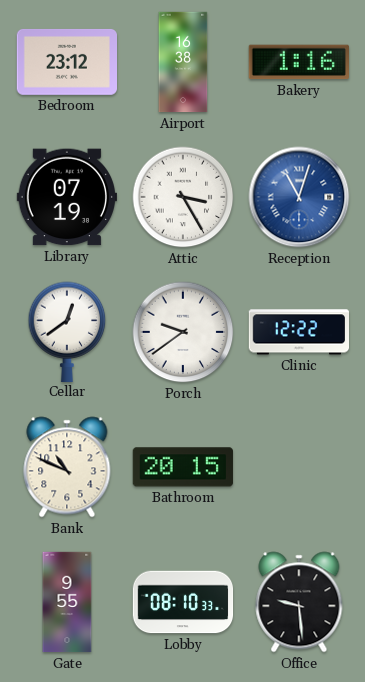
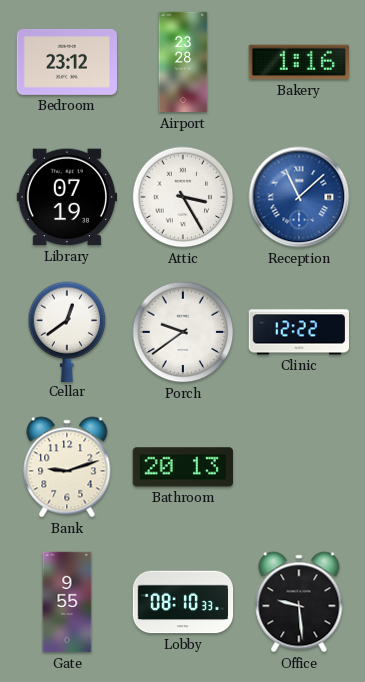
Airport: 16:38 -> 23:28 (183, 62)
Reception: 11:03 -> 11:08 (299, 197)
Bank: 10:49 -> 9:12 (67, 467)
Bathroom: 20:15 -> 20:13 (183, 467)
